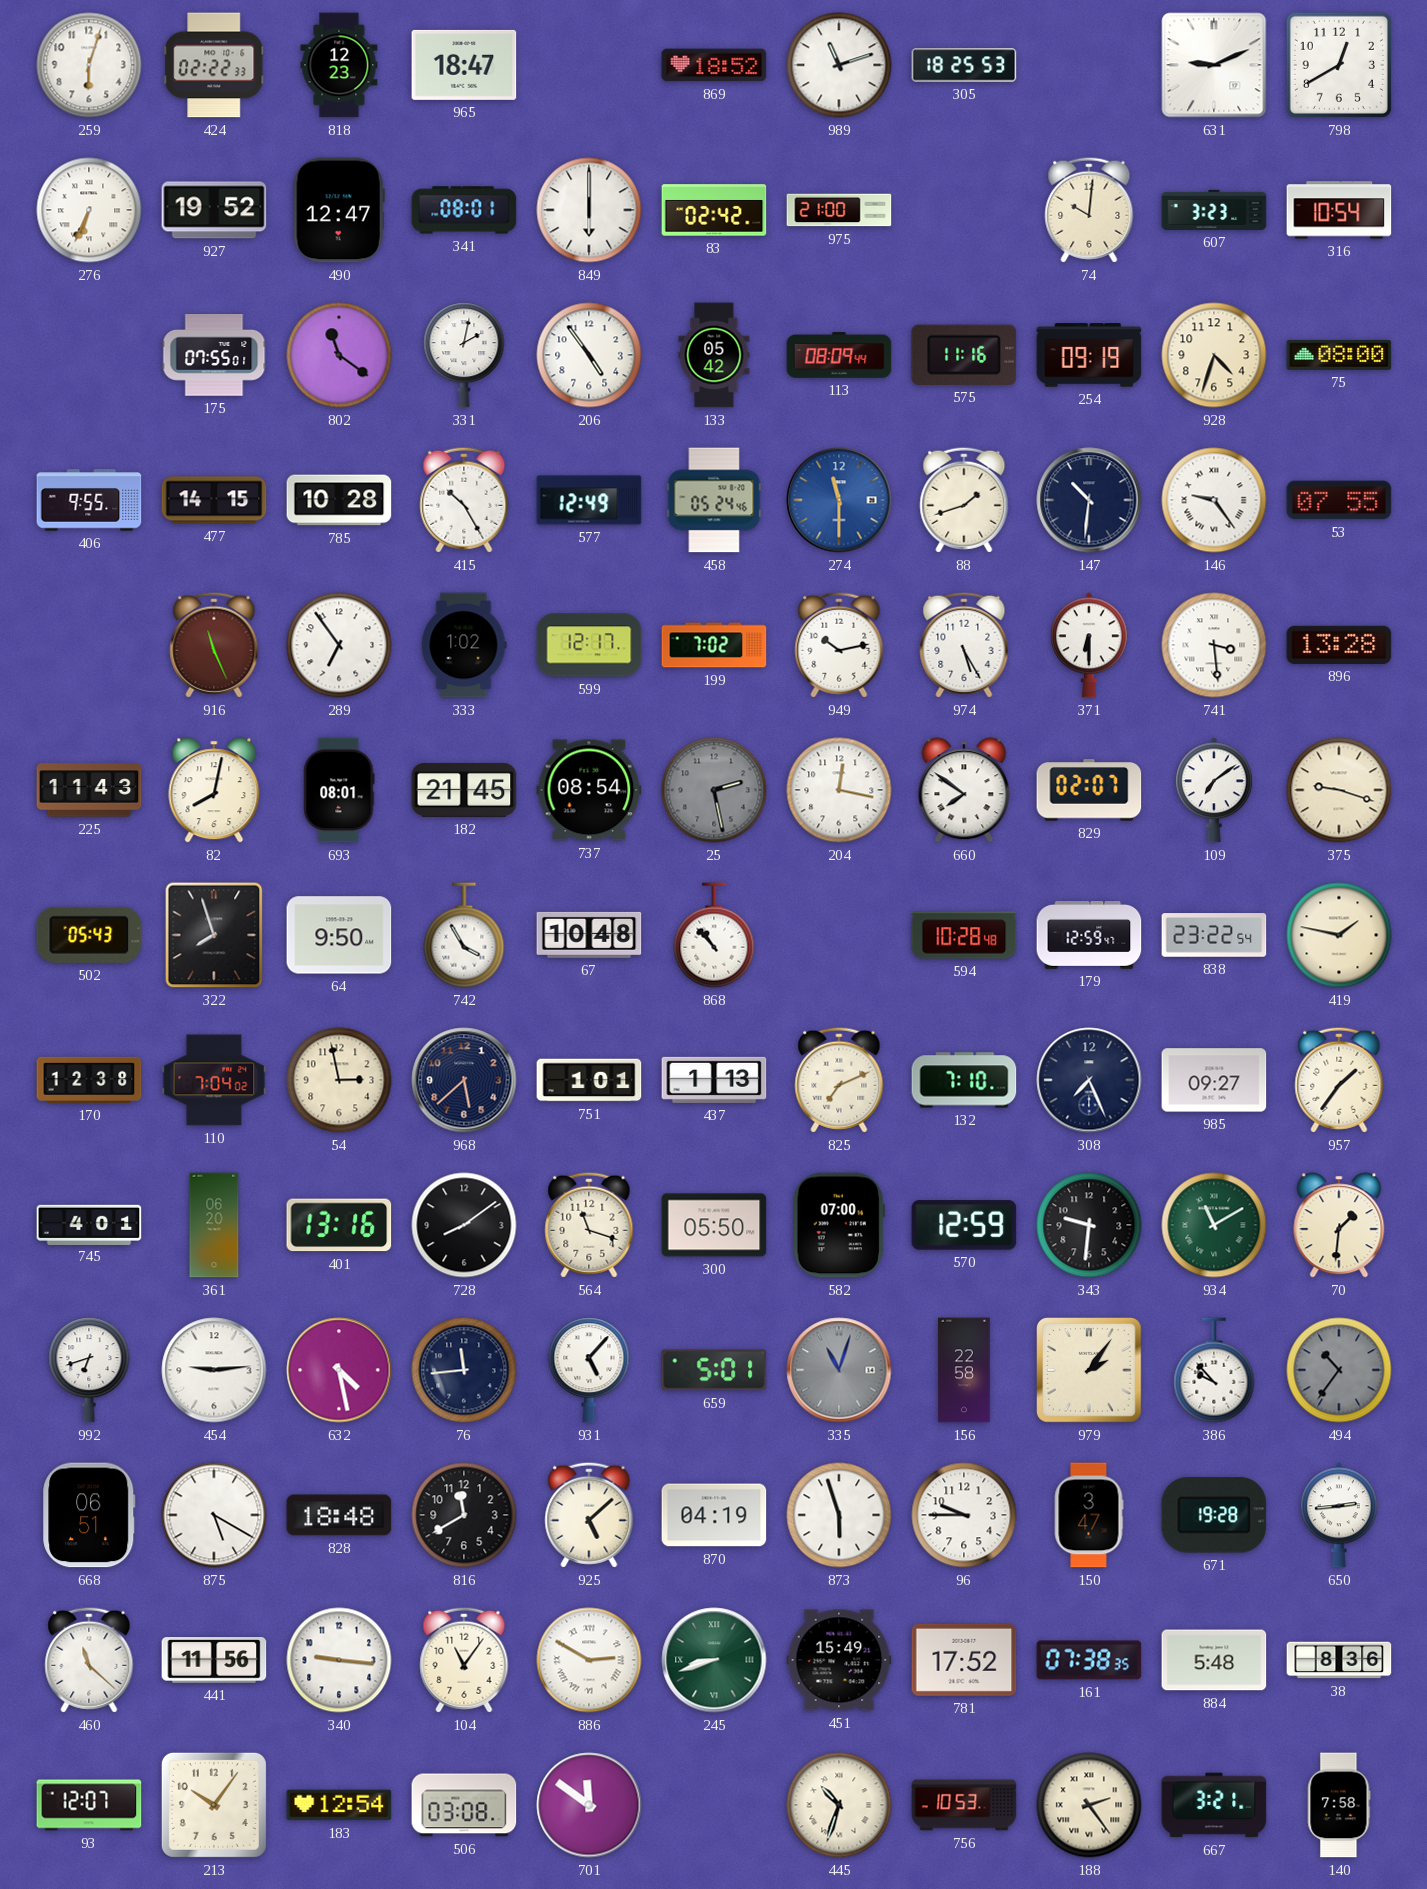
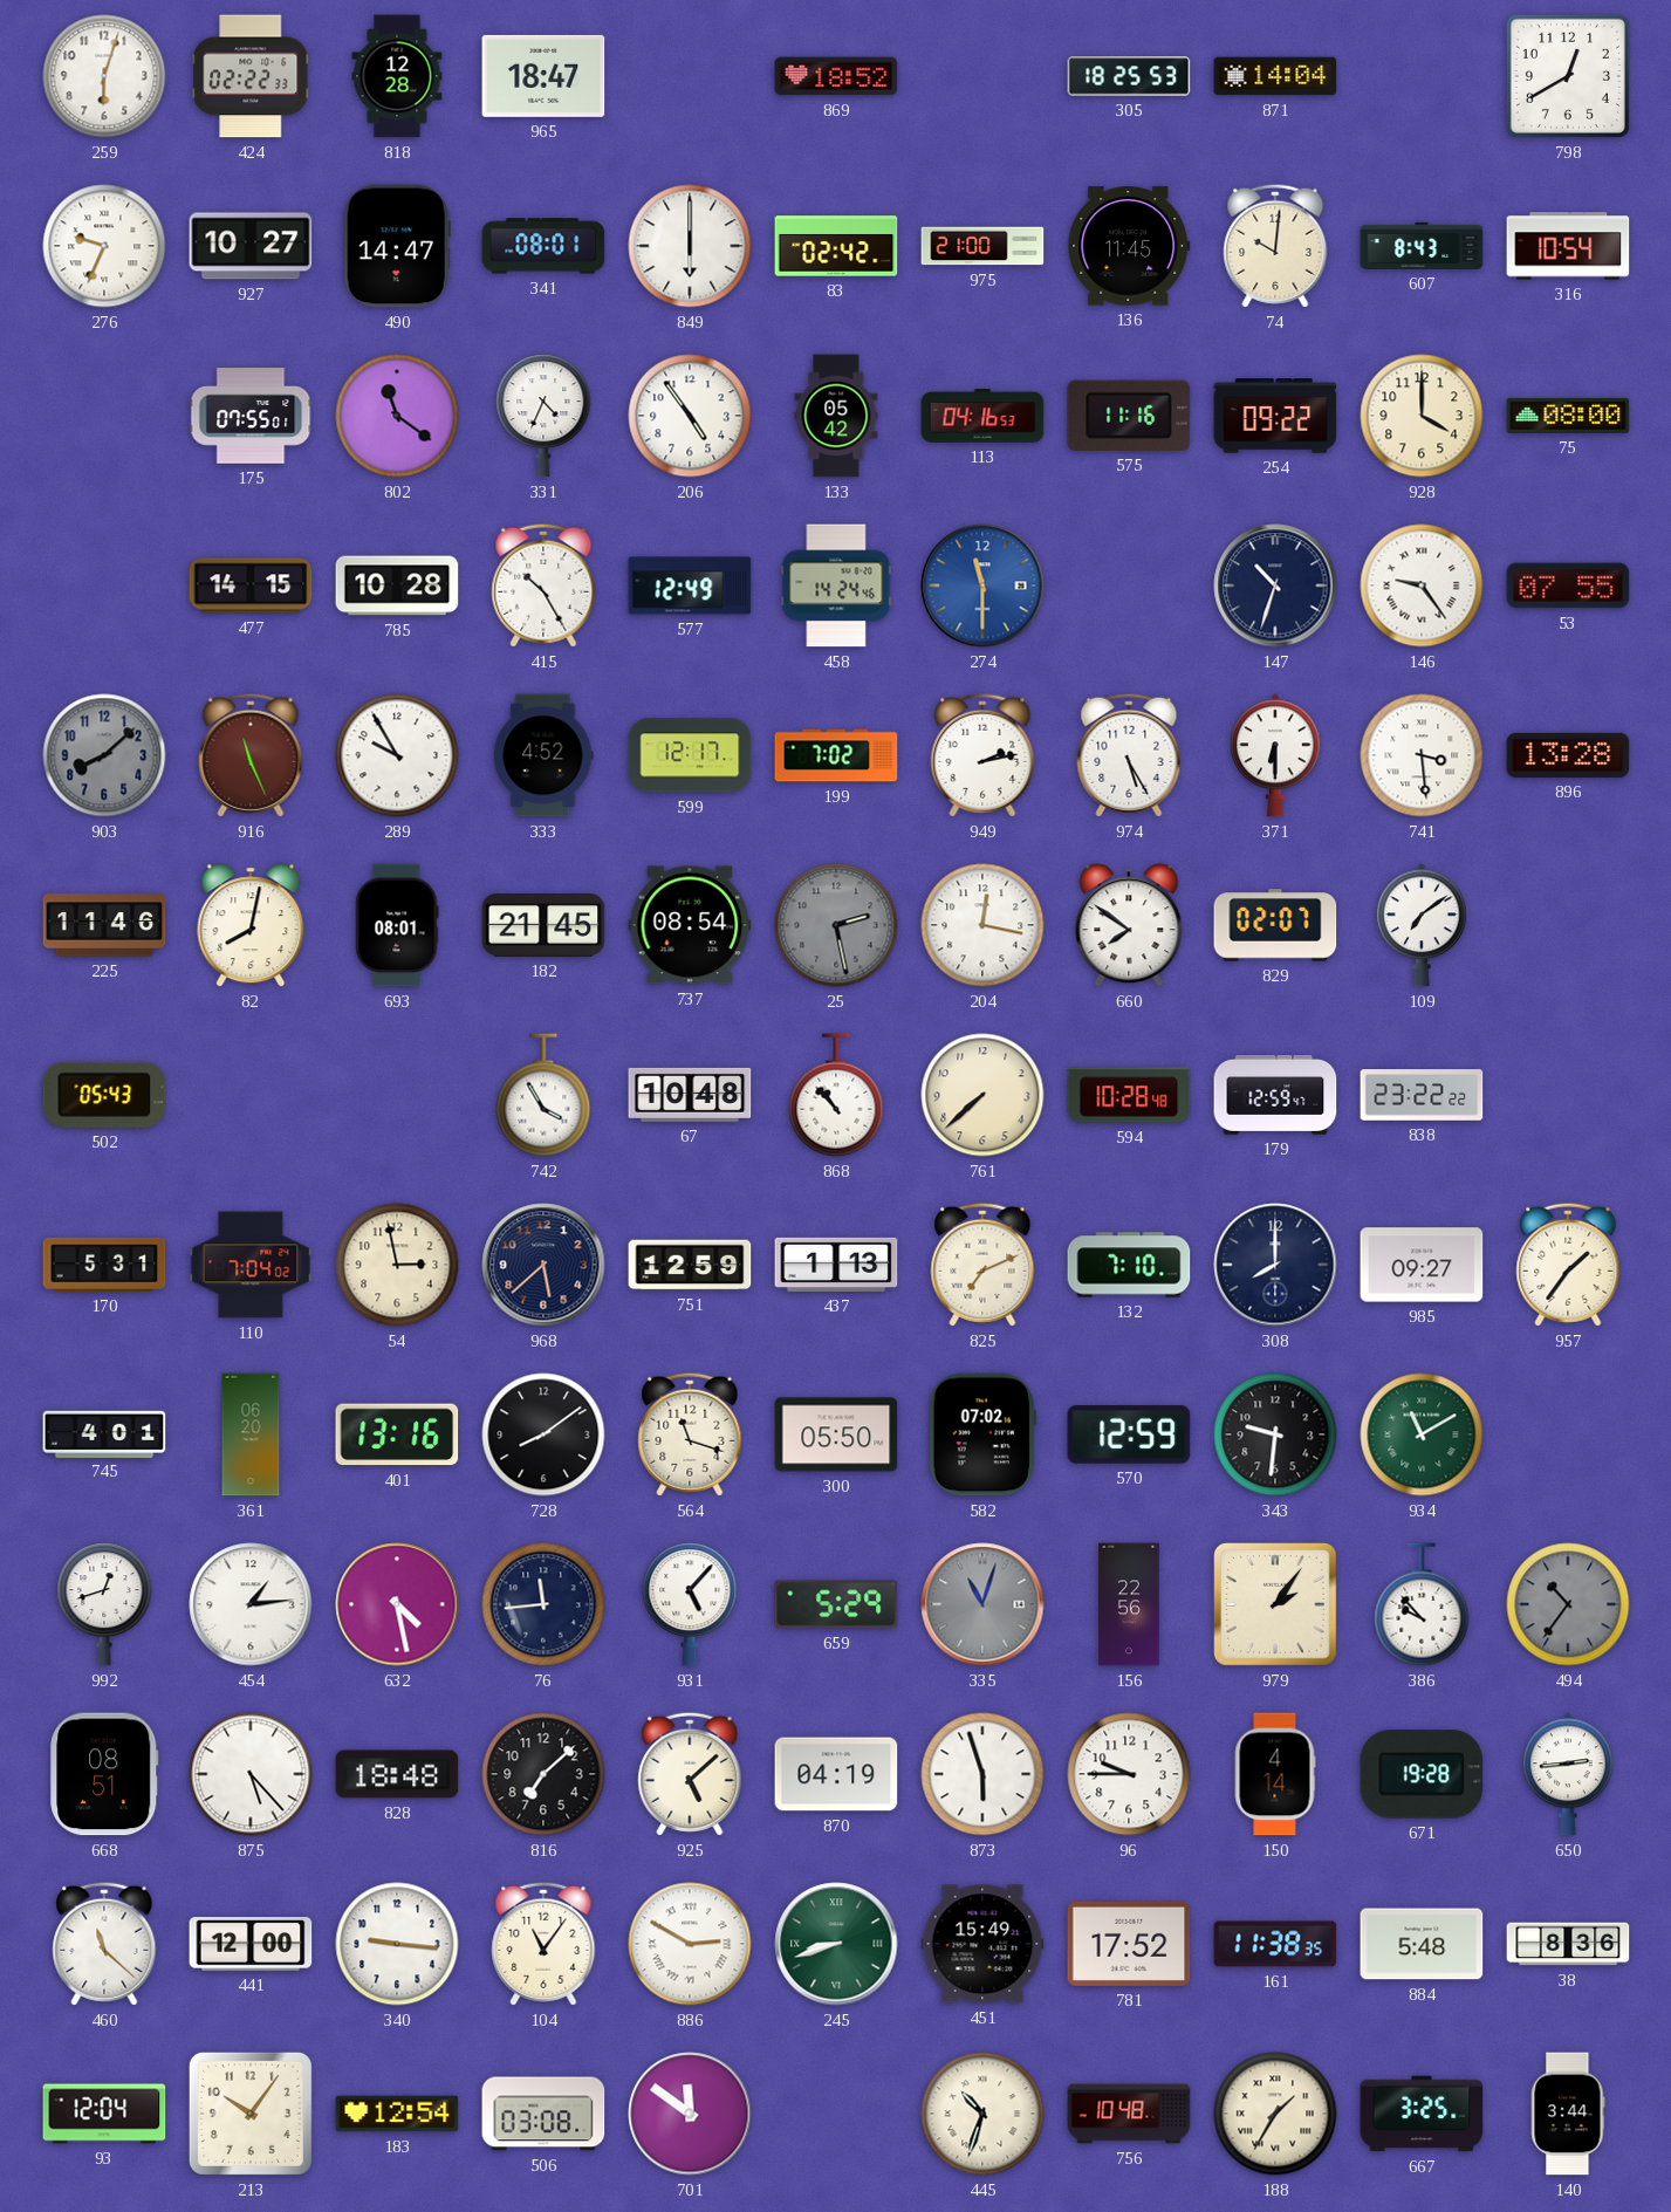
818: 12:23 -> 12:28 (397, 76)
989: 11:12 -> none (839, 65)
871: none -> 14:04 (1275, 76)
631: 9:11 -> none (1214, 65)
276: 6:34 -> 9:34 (104, 246)
927: 19:52 -> 10:27 (251, 246)
490: 12:47 -> 14:47 (397, 246)
136: none -> 11:45 (1129, 246)
607: 3:23 -> 8:43 (1422, 246)
331: 2:02 -> 4:34 (543, 416)
113: 08:09 -> 04:16 (982, 416)
254: 09:19 -> 09:22 (1275, 416)
928: 4:33 -> 4:00 (1422, 416)
406: 9:55 -> none (89, 500)
458: 05:24 -> 14:24 (836, 585)
88: 1:42 -> none (964, 500)
147: 10:31 -> 10:33 (1275, 585)
903: none -> 8:08 (104, 755)
289: 6:54 -> 9:55 (397, 755)
333: 1:02 -> 4:52 (543, 755)
949: 10:13 -> 2:13 (982, 755)
225: 11:43 -> 11:46 (104, 925)
375: 9:18 -> none (1339, 790)
322: 7:57 -> none (214, 935)
64: 9:50 -> none (339, 935)
761: none -> 7:38 (982, 1095)
838: 23:22:54 -> 23:22:22 (1422, 1095)
419: 1:47 -> none (1339, 935)
170: 12:38 -> 5:31 (104, 1265)
751: 1:01 -> 12:59 (690, 1265)
308: 7:26 -> 8:00 (1275, 1265)
582: 07:00 -> 07:02 (982, 1434)
70: 1:31 -> none (1339, 1225)
992: 6:42 -> 12:42 (104, 1604)
454: 9:14 -> 1:14 (251, 1604)
659: 5:01 -> 5:29 (836, 1604)
156: 22:58 -> 22:56 (1129, 1604)
668: 06:51 -> 08:51 (104, 1774)
875: 5:20 -> 5:23 (251, 1774)
816: 11:40 -> 7:08 (543, 1774)
150: 3:47 -> 4:14 (1275, 1774)
441: 11:56 -> 12:00 (251, 1944)
161: 07:38 -> 11:38 (1275, 1944)
93: 12:07 -> 12:04 (104, 2114)
756: 10:53 -> 10:48 (1129, 2114)
188: 2:24 -> 1:35 (1275, 2114)
667: 3:21 -> 3:25 (1422, 2114)
140: 7:58 -> 3:44 (1568, 2114)
